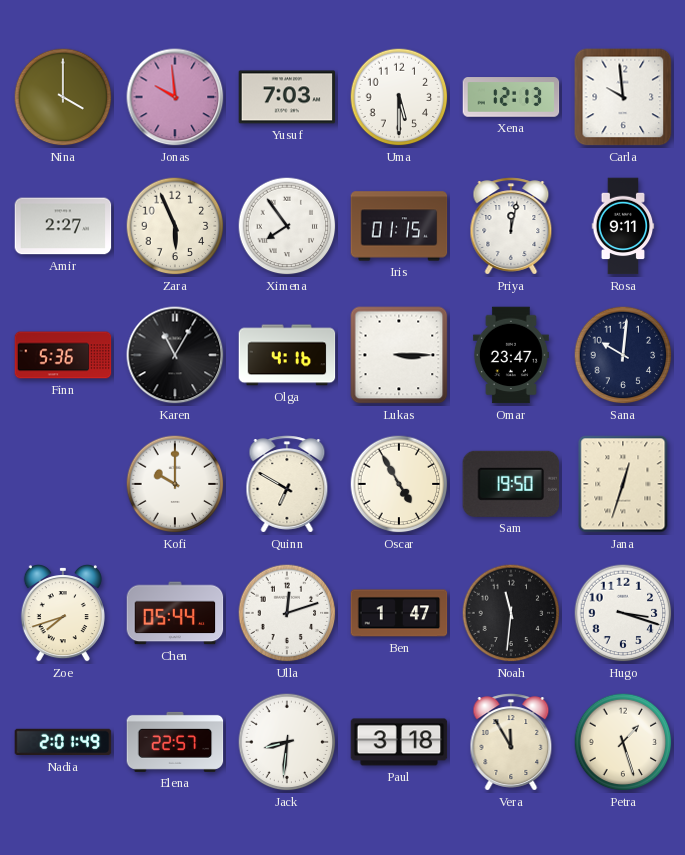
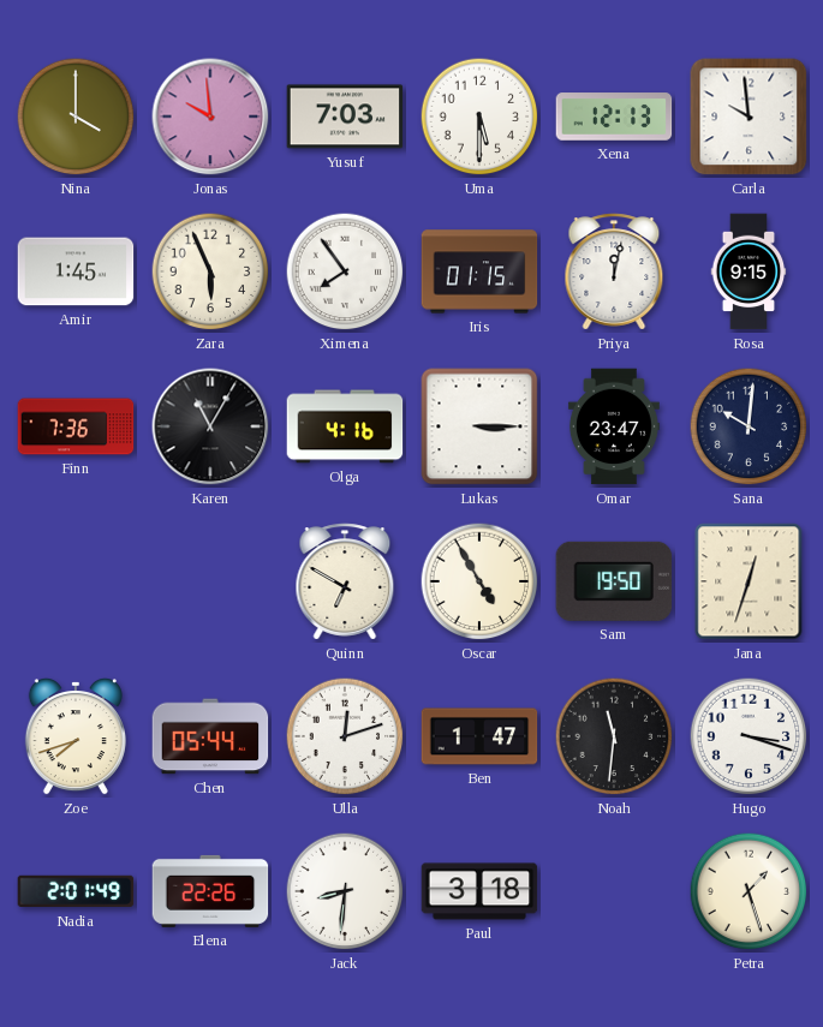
Amir: 2:27 -> 1:45 (76, 271)
Rosa: 9:11 -> 9:15 (749, 271)
Finn: 5:36 -> 7:36 (76, 426)
Kofi: 10:00 -> none (175, 484)
Elena: 22:57 -> 22:26 (210, 891)
Vera: 11:55 -> none (511, 742)
